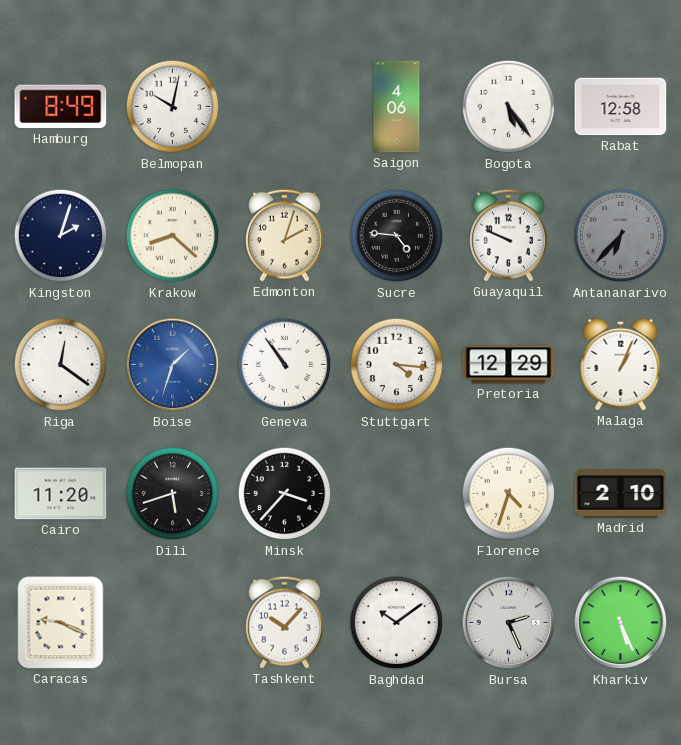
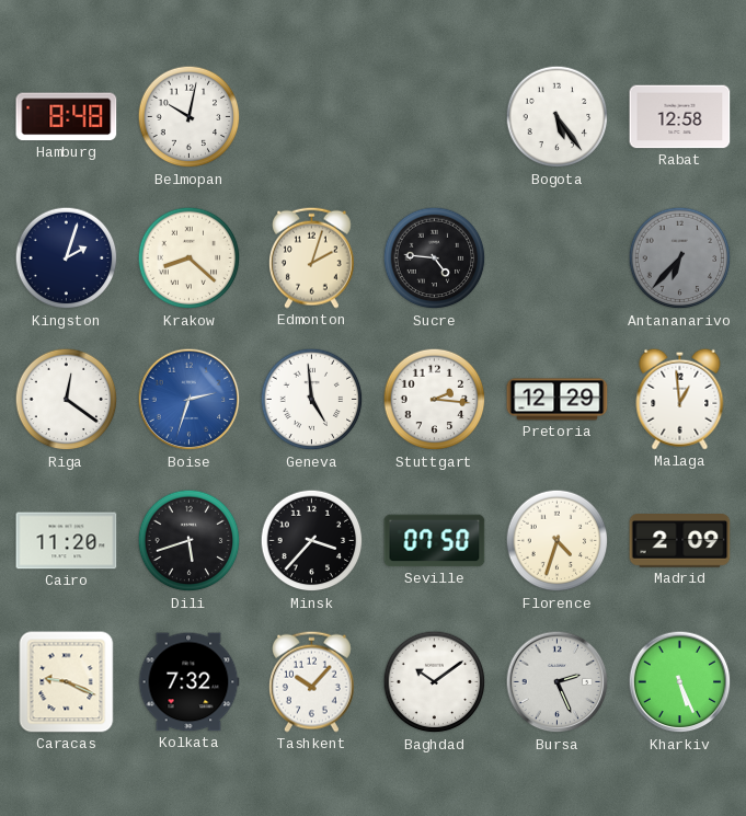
Hamburg: 8:49 -> 8:48 (67, 117)
Saigon: 4:06 -> none (397, 107)
Guayaquil: 9:49 -> none (508, 235)
Boise: 1:33 -> 2:33 (190, 400)
Geneva: 10:54 -> 4:59 (312, 400)
Stuttgart: 4:16 -> 2:16 (435, 400)
Malaga: 1:04 -> 12:59 (680, 399)
Seville: none -> 07:50 (435, 541)
Madrid: 2:10 -> 2:09 (680, 541)
Kolkata: none -> 7:32 (188, 682)
